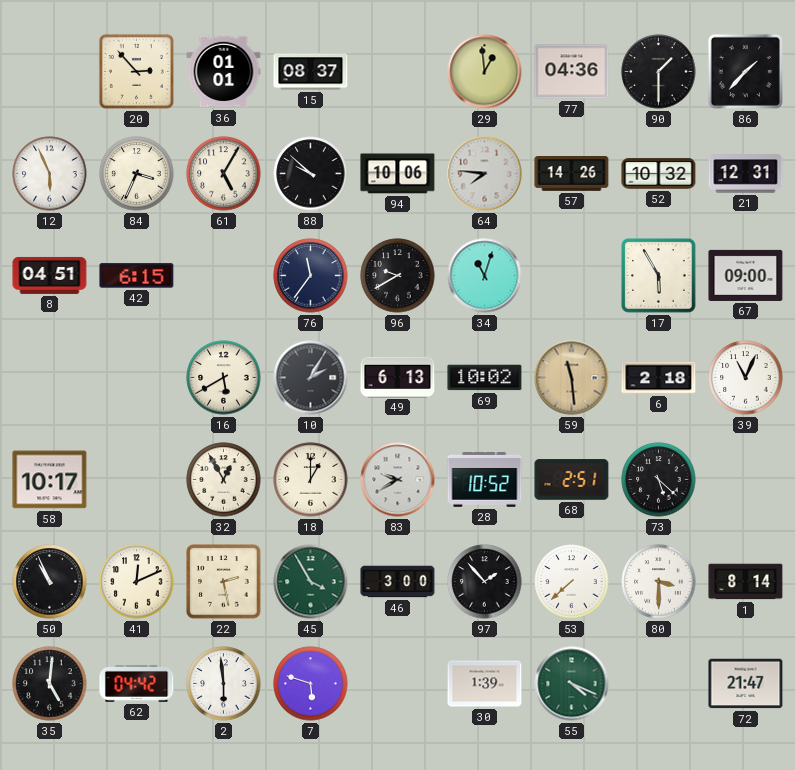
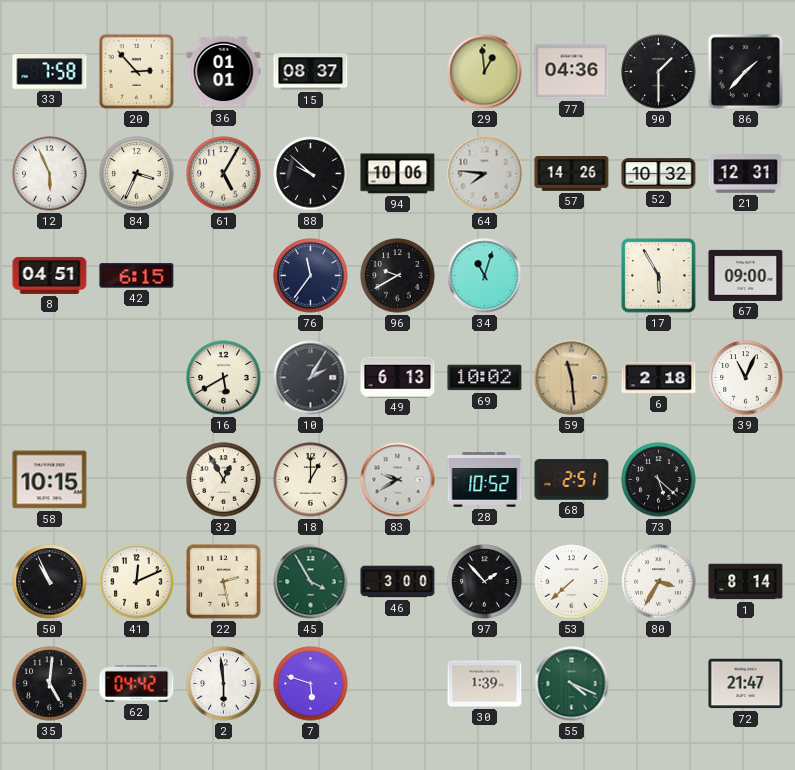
33: none -> 7:58 (50, 72)
58: 10:17 -> 10:15 (50, 480)
80: 3:30 -> 3:35 (659, 582)
